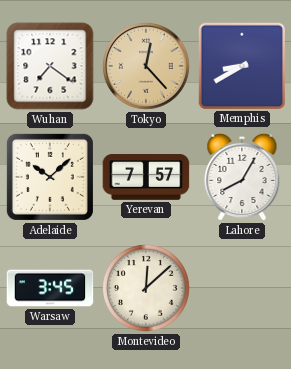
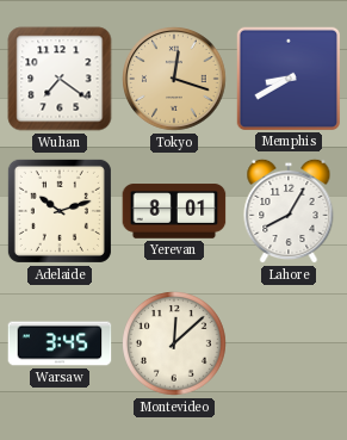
Tokyo: 12:23 -> 12:18 (174, 79)
Adelaide: 10:08 -> 10:12 (60, 211)
Yerevan: 7:57 -> 8:01 (174, 211)
